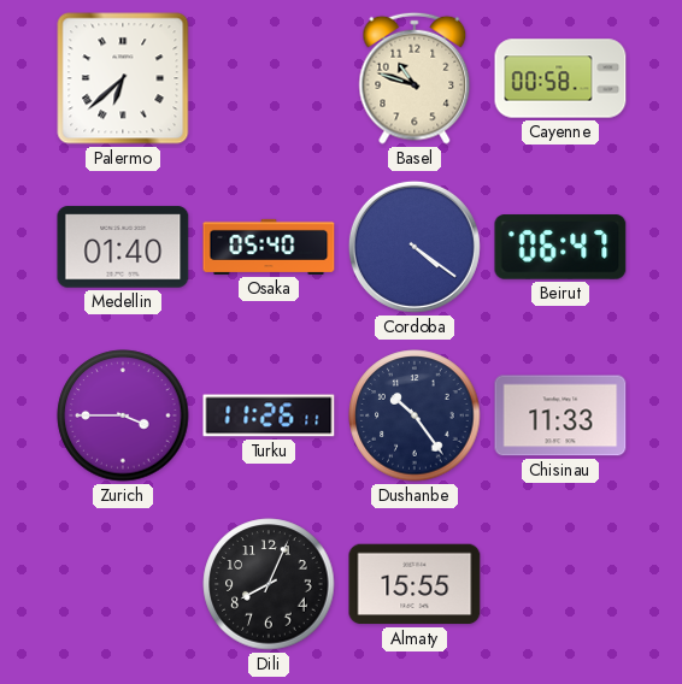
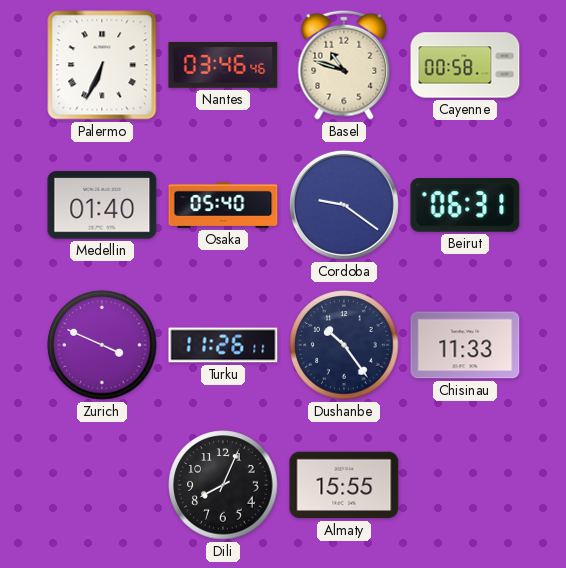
Palermo: 6:38 -> 6:34 (102, 65)
Nantes: none -> 03:46 (223, 65)
Cordoba: 4:21 -> 9:21 (344, 205)
Beirut: 06:47 -> 06:31 (465, 205)
Zurich: 3:45 -> 3:49 (102, 345)
